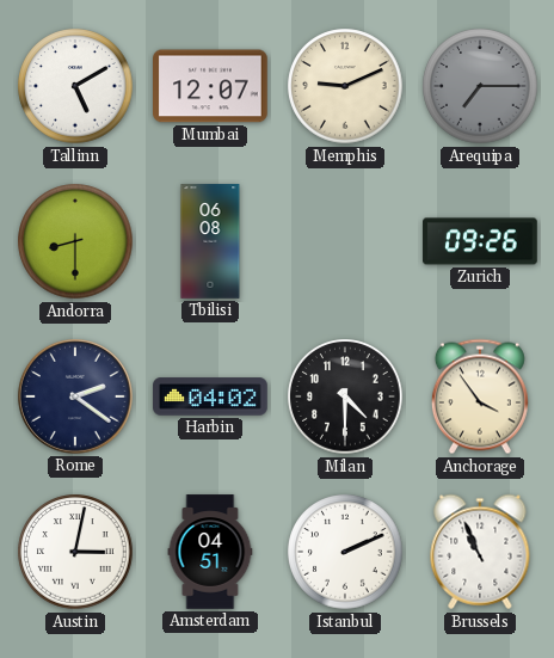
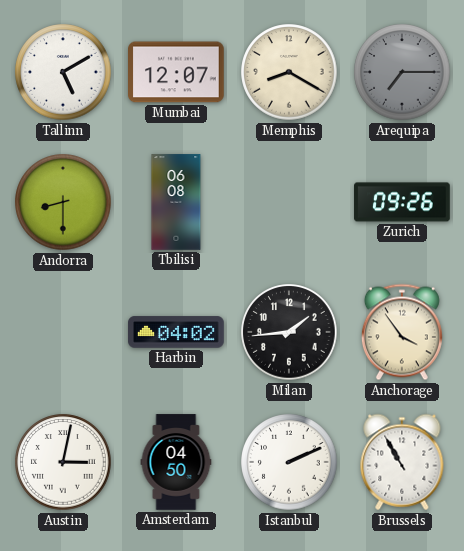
Memphis: 9:11 -> 8:20 (289, 72)
Rome: 2:21 -> none (75, 396)
Milan: 4:30 -> 1:44 (289, 332)
Amsterdam: 04:51 -> 04:50 (176, 462)
Brussels: 10:56 -> 10:55 (402, 462)
